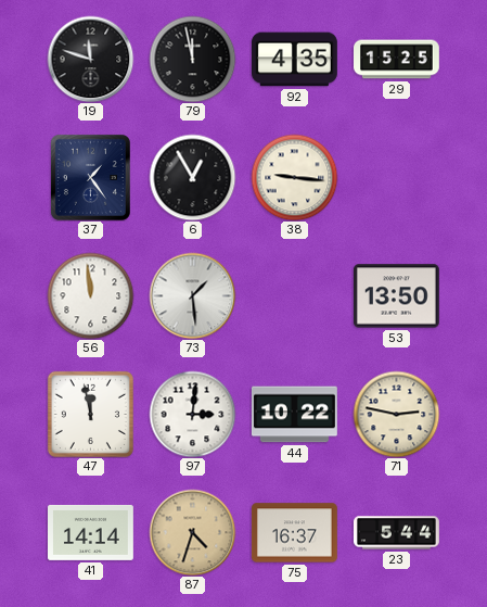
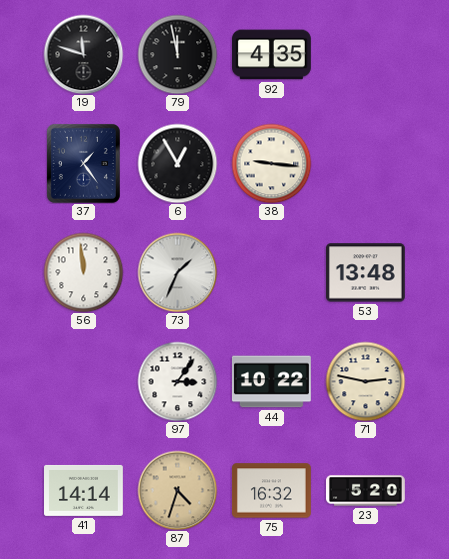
29: 15:25 -> none (397, 60)
73: 1:29 -> 1:34 (177, 272)
53: 13:50 -> 13:48 (365, 273)
47: 11:58 -> none (90, 414)
97: 3:01 -> 3:06 (177, 381)
75: 16:37 -> 16:32 (271, 491)
23: 5:44 -> 5:20 (366, 491)
